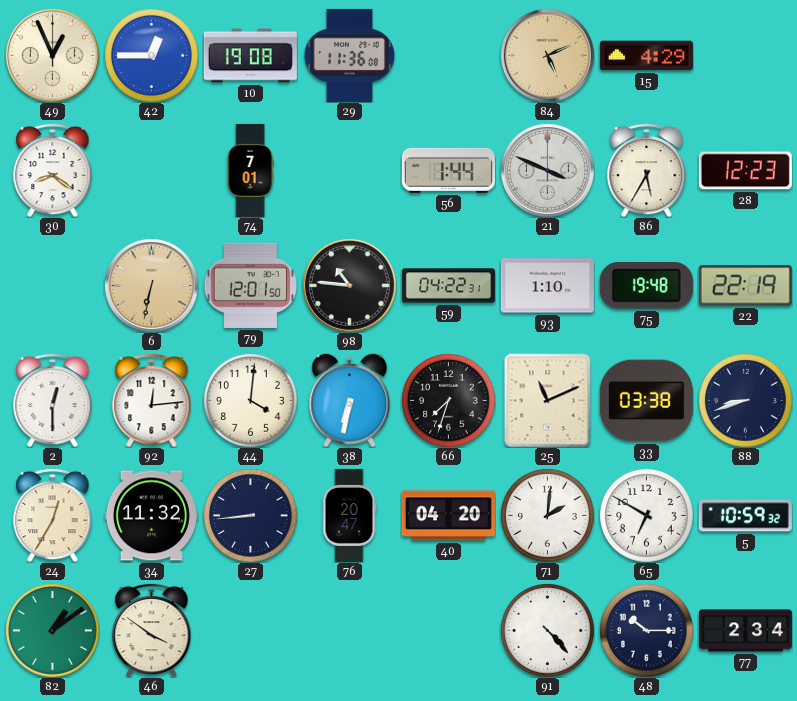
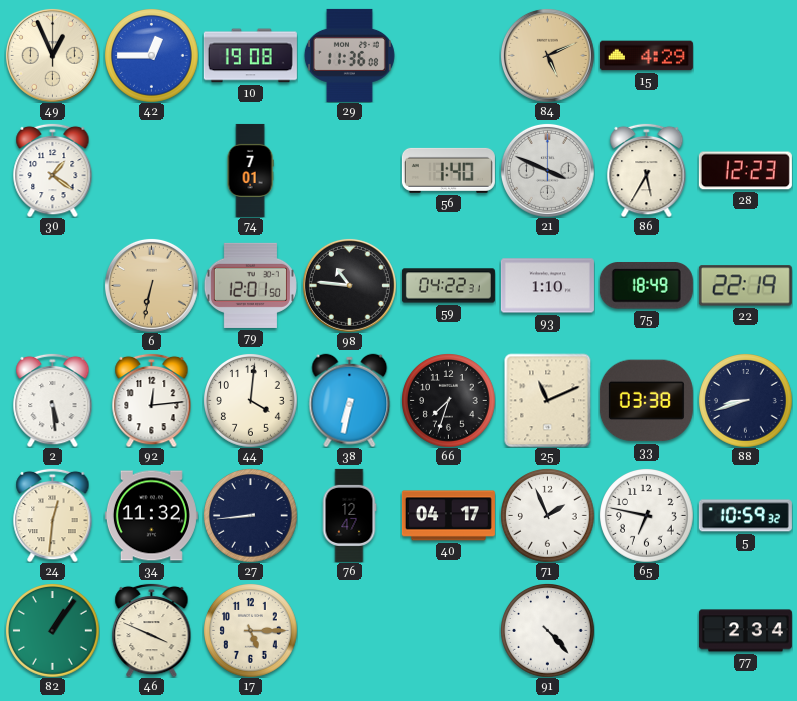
30: 8:21 -> 1:21 (53, 170)
56: 1:44 -> 1:40 (448, 170)
75: 19:48 -> 18:49 (646, 286)
2: 12:30 -> 5:29 (53, 400)
24: 12:35 -> 12:31 (53, 515)
76: 20:47 -> 12:47 (349, 515)
40: 04:20 -> 04:17 (448, 516)
71: 2:01 -> 1:56 (548, 516)
65: 6:50 -> 6:47 (647, 516)
82: 1:09 -> 1:06 (53, 631)
46: 3:51 -> 3:49 (152, 630)
17: none -> 5:15 (251, 631)
48: 10:15 -> none (647, 631)
